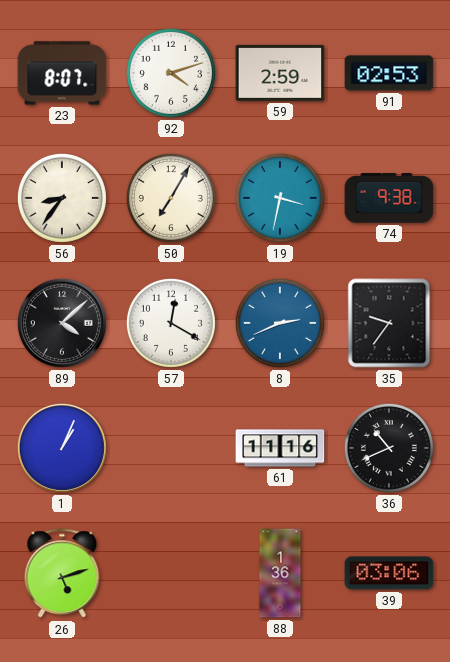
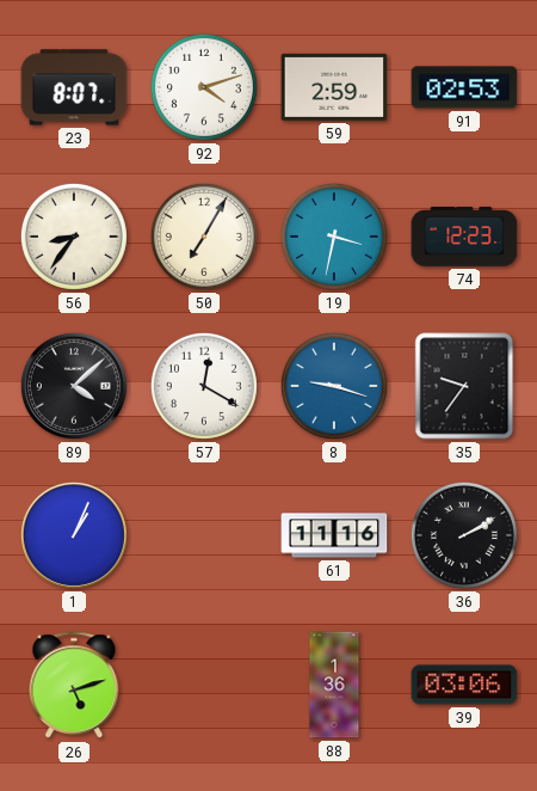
74: 9:38 -> 12:23 (464, 237)
8: 2:41 -> 9:18 (334, 386)
36: 10:41 -> 2:10 (464, 535)
